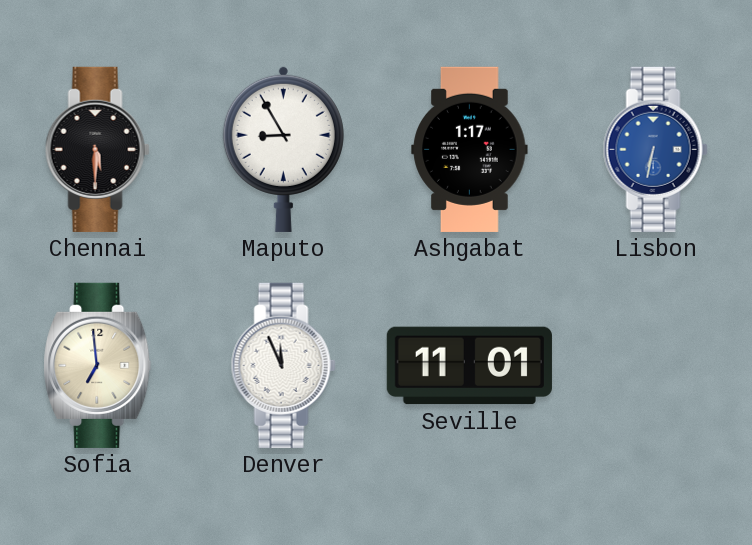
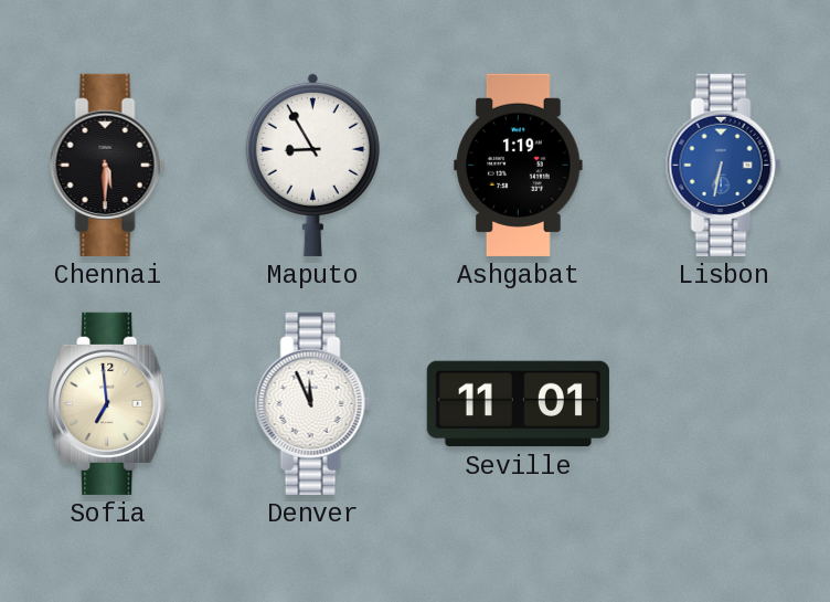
Ashgabat: 1:17 -> 1:19 (519, 165)
